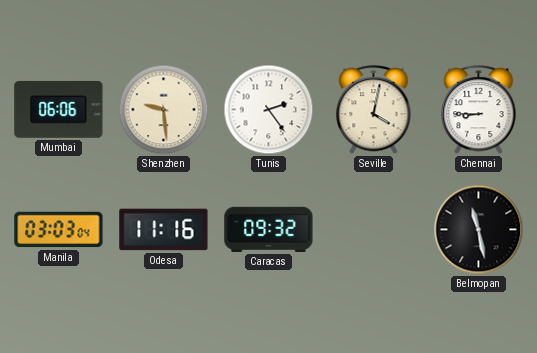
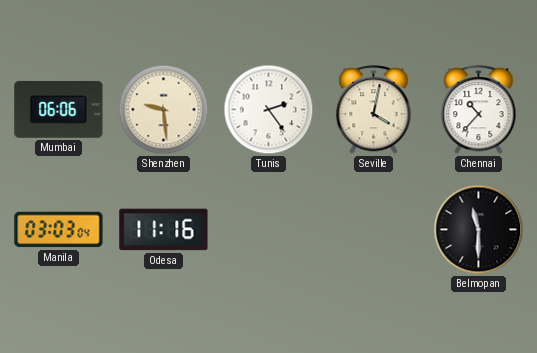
Chennai: 8:45 -> 10:37 (479, 110)
Caracas: 09:32 -> none (269, 229)
Belmopan: 11:28 -> 11:30 (479, 230)
